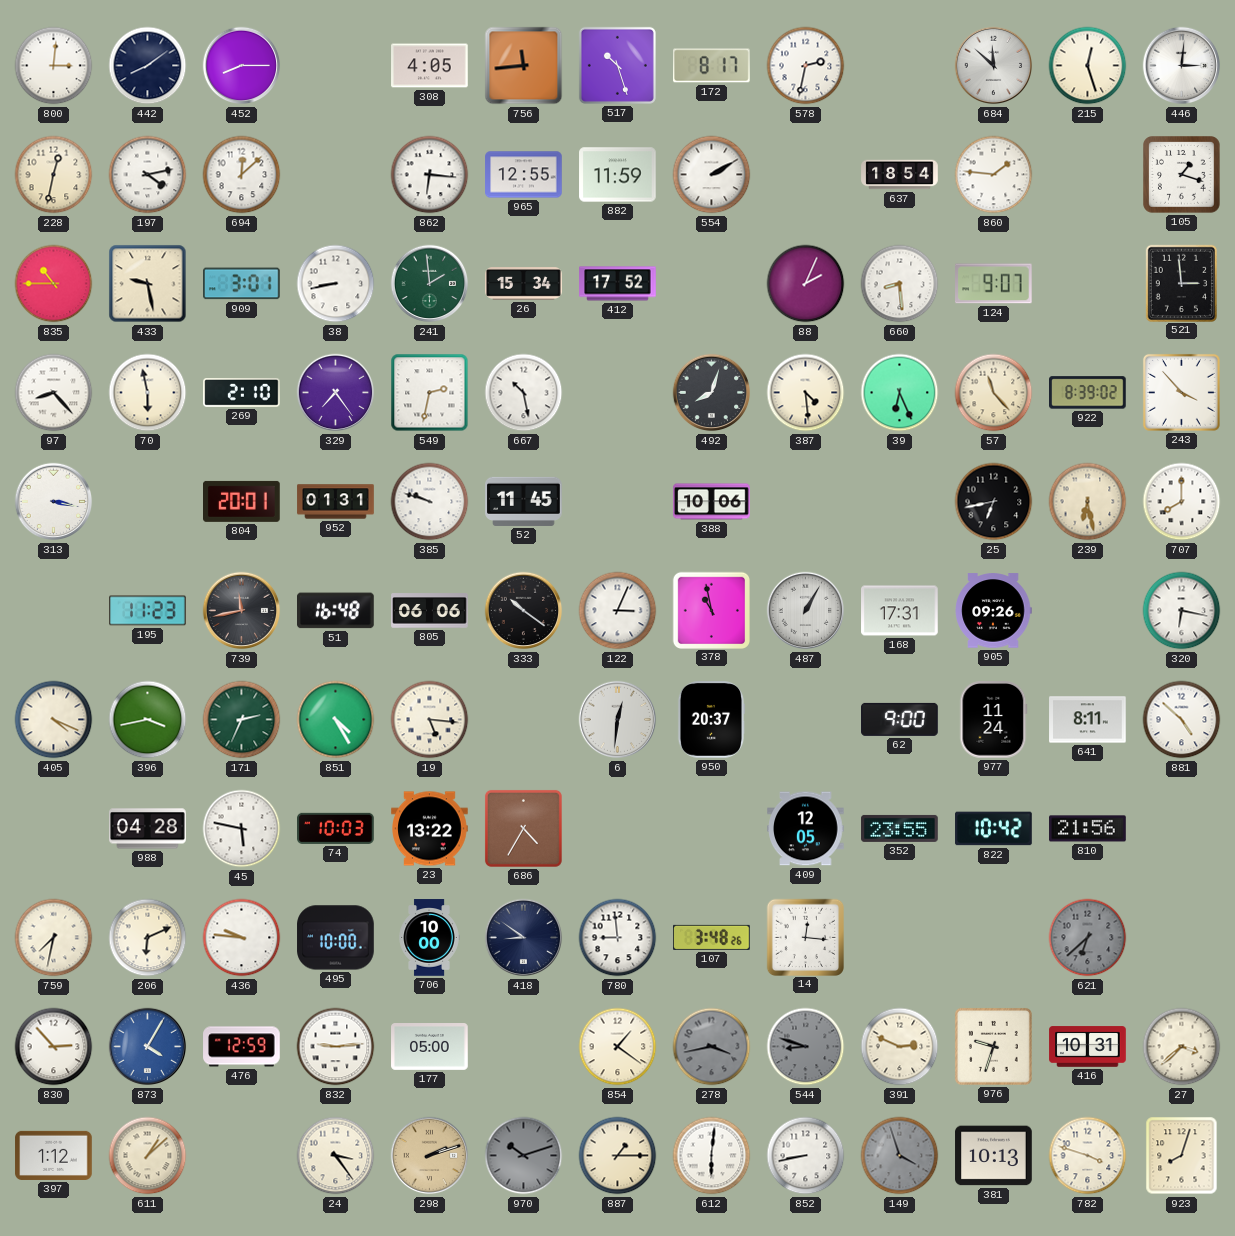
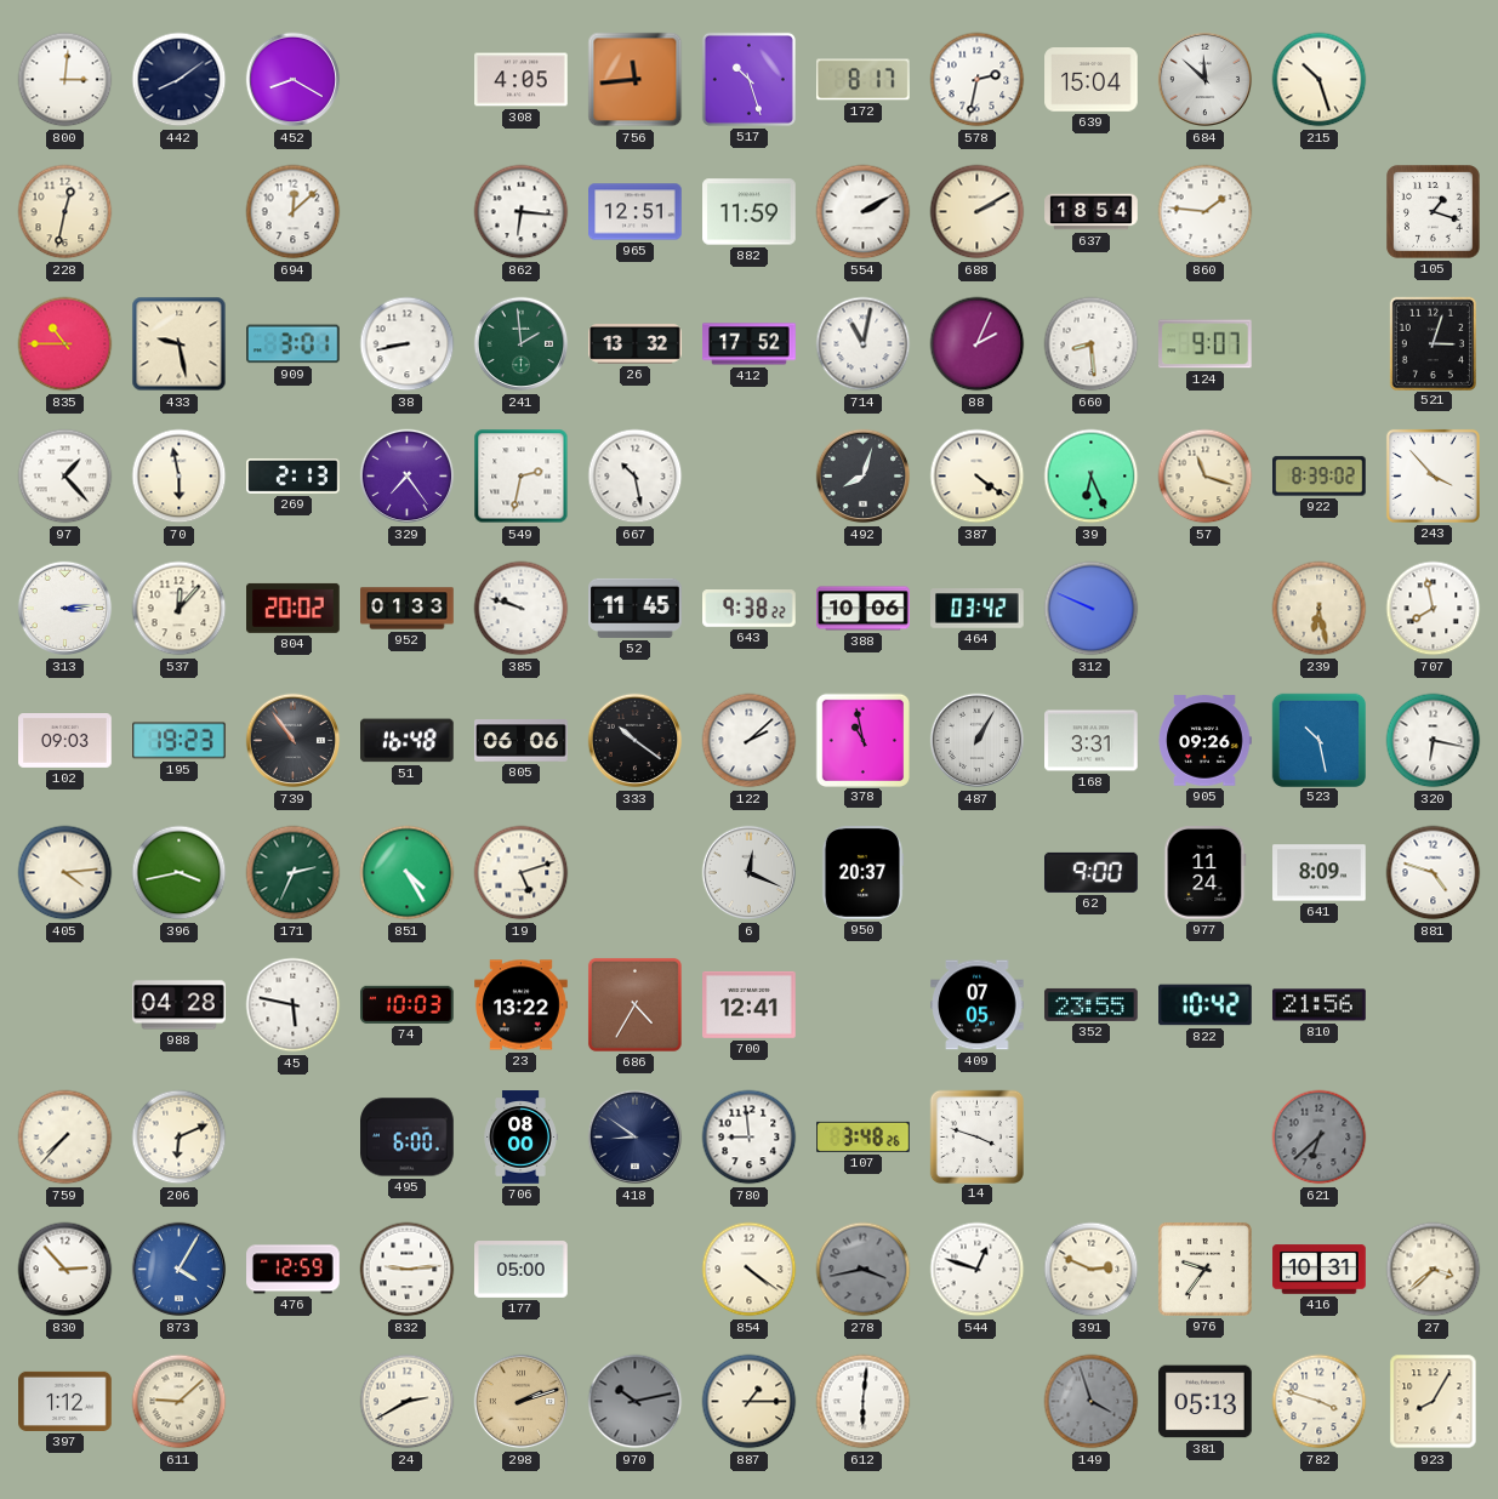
452: 8:15 -> 8:20 (294, 80)
639: none -> 15:04 (1092, 80)
215: 12:27 -> 10:27 (1320, 80)
446: 3:01 -> none (1182, 66)
197: 4:13 -> none (148, 175)
965: 12:55 -> 12:51 (636, 212)
688: none -> 2:10 (978, 212)
26: 15:34 -> 13:32 (636, 344)
714: none -> 11:02 (864, 344)
521: 2:59 -> 3:03 (1433, 343)
97: 8:23 -> 1:23 (65, 477)
269: 2:10 -> 2:13 (294, 477)
387: 4:29 -> 4:21 (978, 477)
57: 11:23 -> 11:18 (1206, 477)
313: 3:17 -> 3:14 (65, 609)
537: none -> 12:07 (180, 609)
804: 20:01 -> 20:02 (294, 608)
952: 01:31 -> 01:33 (408, 609)
643: none -> 9:38 (750, 609)
464: none -> 03:42 (978, 609)
312: none -> 9:49 (1092, 609)
25: 6:43 -> none (994, 502)
707: 8:00 -> 7:58 (1434, 609)
102: none -> 09:03 (65, 741)
195: 11:23 -> 19:23 (180, 741)
739: 11:43 -> 10:54 (294, 741)
122: 3:04 -> 2:08 (750, 741)
168: 17:31 -> 3:31 (1092, 741)
523: none -> 10:28 (1318, 740)
405: 4:19 -> 4:14 (65, 873)
19: 5:16 -> 5:12 (522, 873)
6: 12:31 -> 12:19 (750, 873)
641: 8:11 -> 8:09 (1320, 873)
881: 4:52 -> 4:48 (1434, 873)
700: none -> 12:41 (750, 1004)
409: 12:05 -> 07:05 (978, 1005)
759: 7:32 -> 7:37 (65, 1138)
436: 9:46 -> none (242, 938)
495: 10:00 -> 6:00 (408, 1138)
706: 10:00 -> 08:00 (520, 1138)
14: 12:16 -> 3:48 (976, 1136)
854: 1:21 -> 4:21 (750, 1270)
544: 8:48 -> 12:48 (978, 1270)
544 dial: grey -> white (978, 1270)
976: 9:33 -> 9:36 (1204, 1269)
611: 1:08 -> 9:08 (180, 1402)
24: 3:24 -> 2:40 (408, 1402)
970: 10:12 -> 10:13 (636, 1402)
852: 8:43 -> none (806, 1156)
381: 10:13 -> 05:13 (1206, 1402)
923: 8:03 -> 8:05 (1434, 1402)
